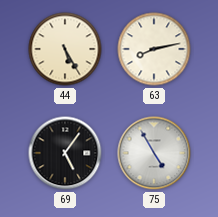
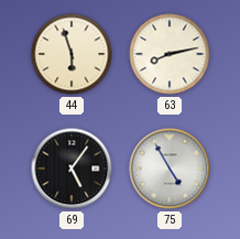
44: 5:25 -> 5:57 (72, 54)
